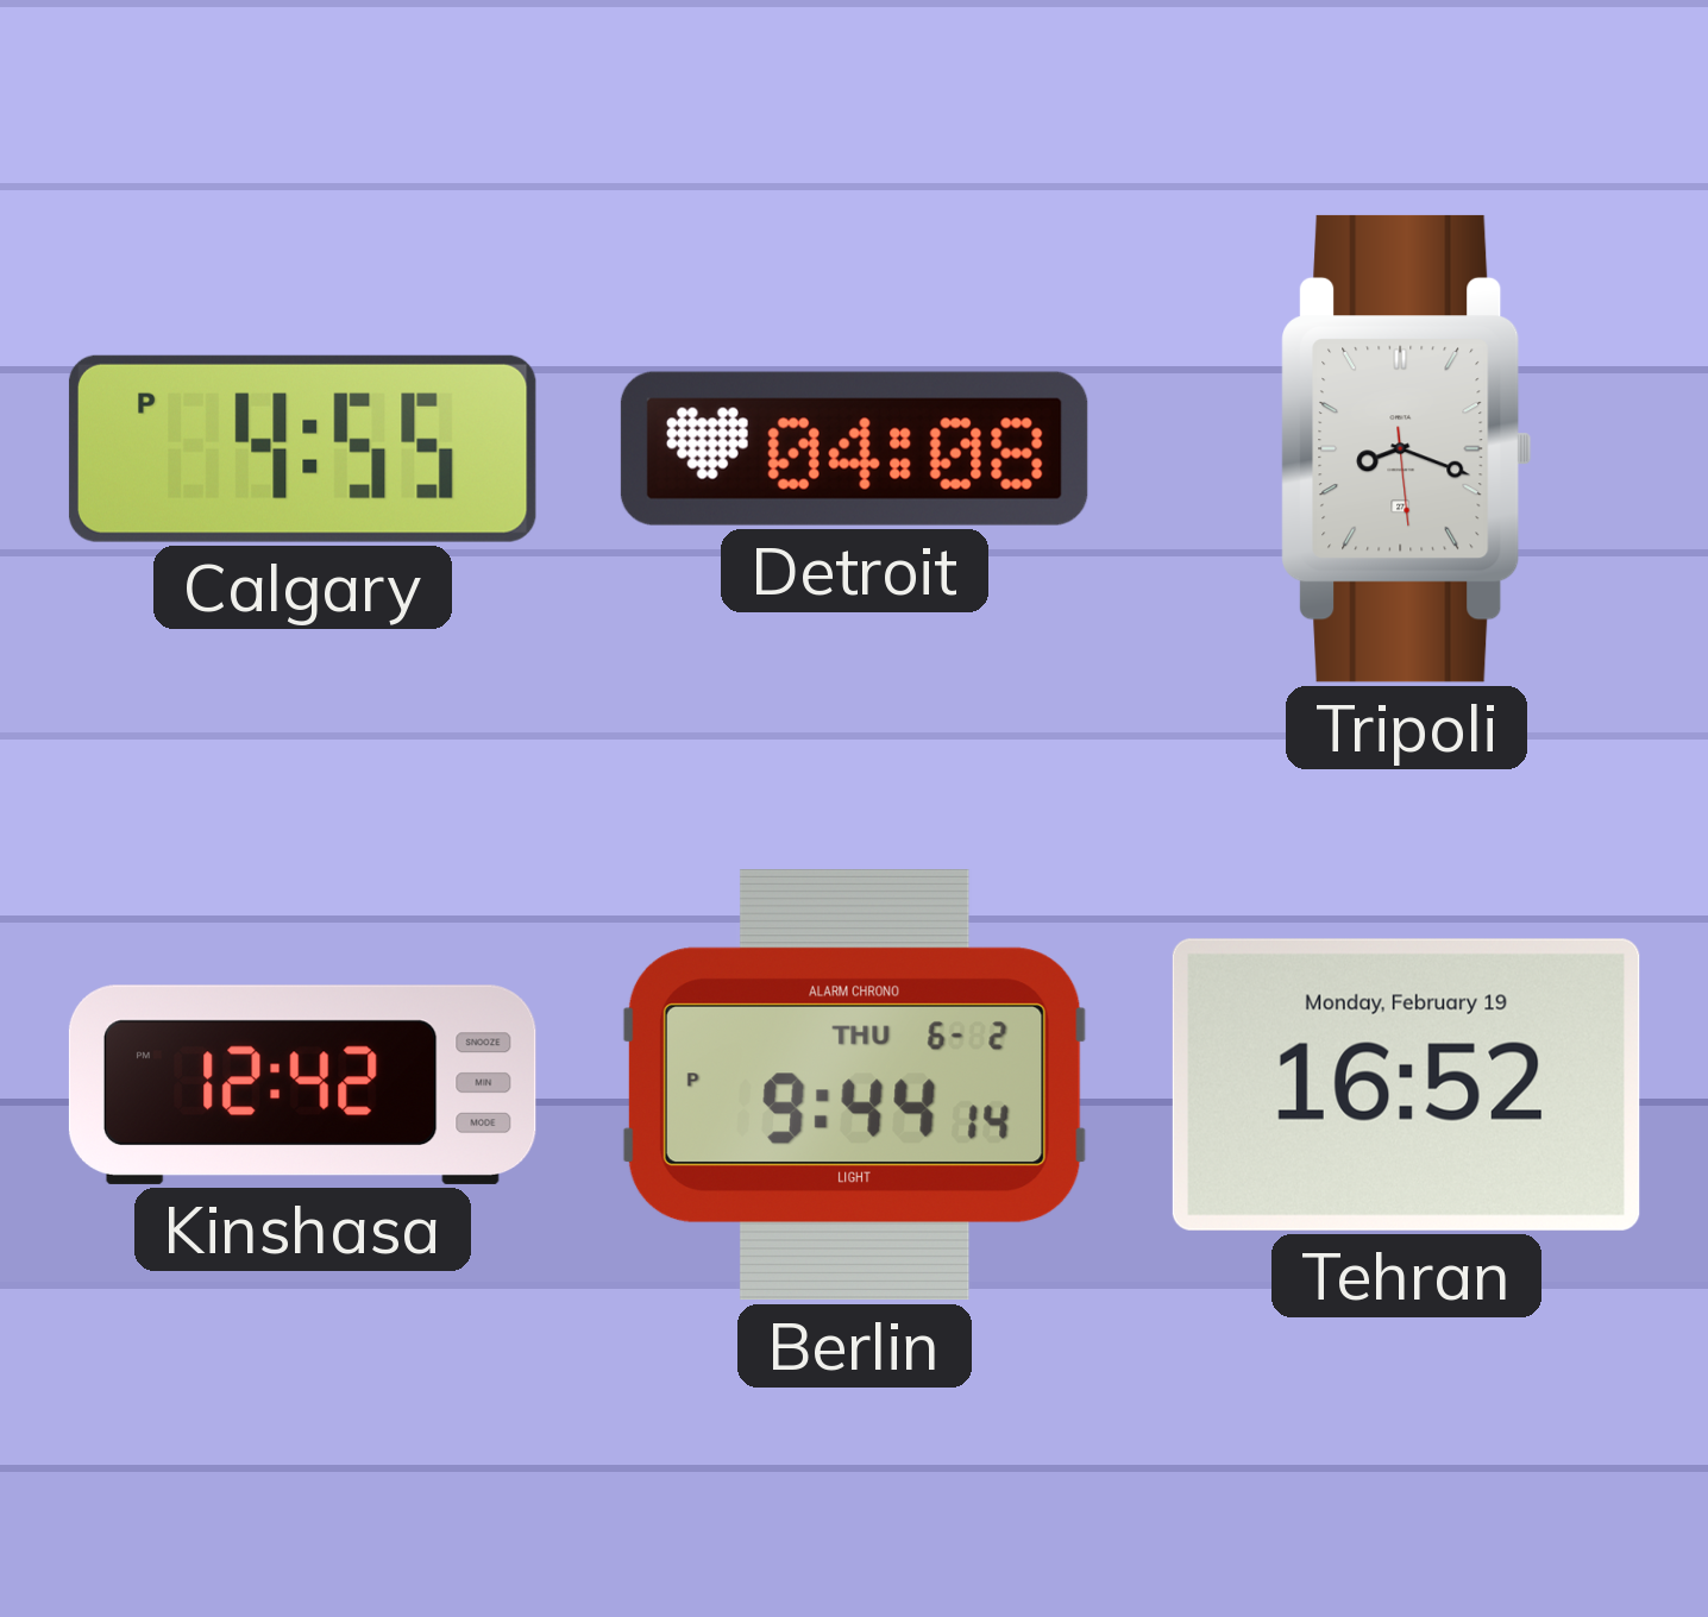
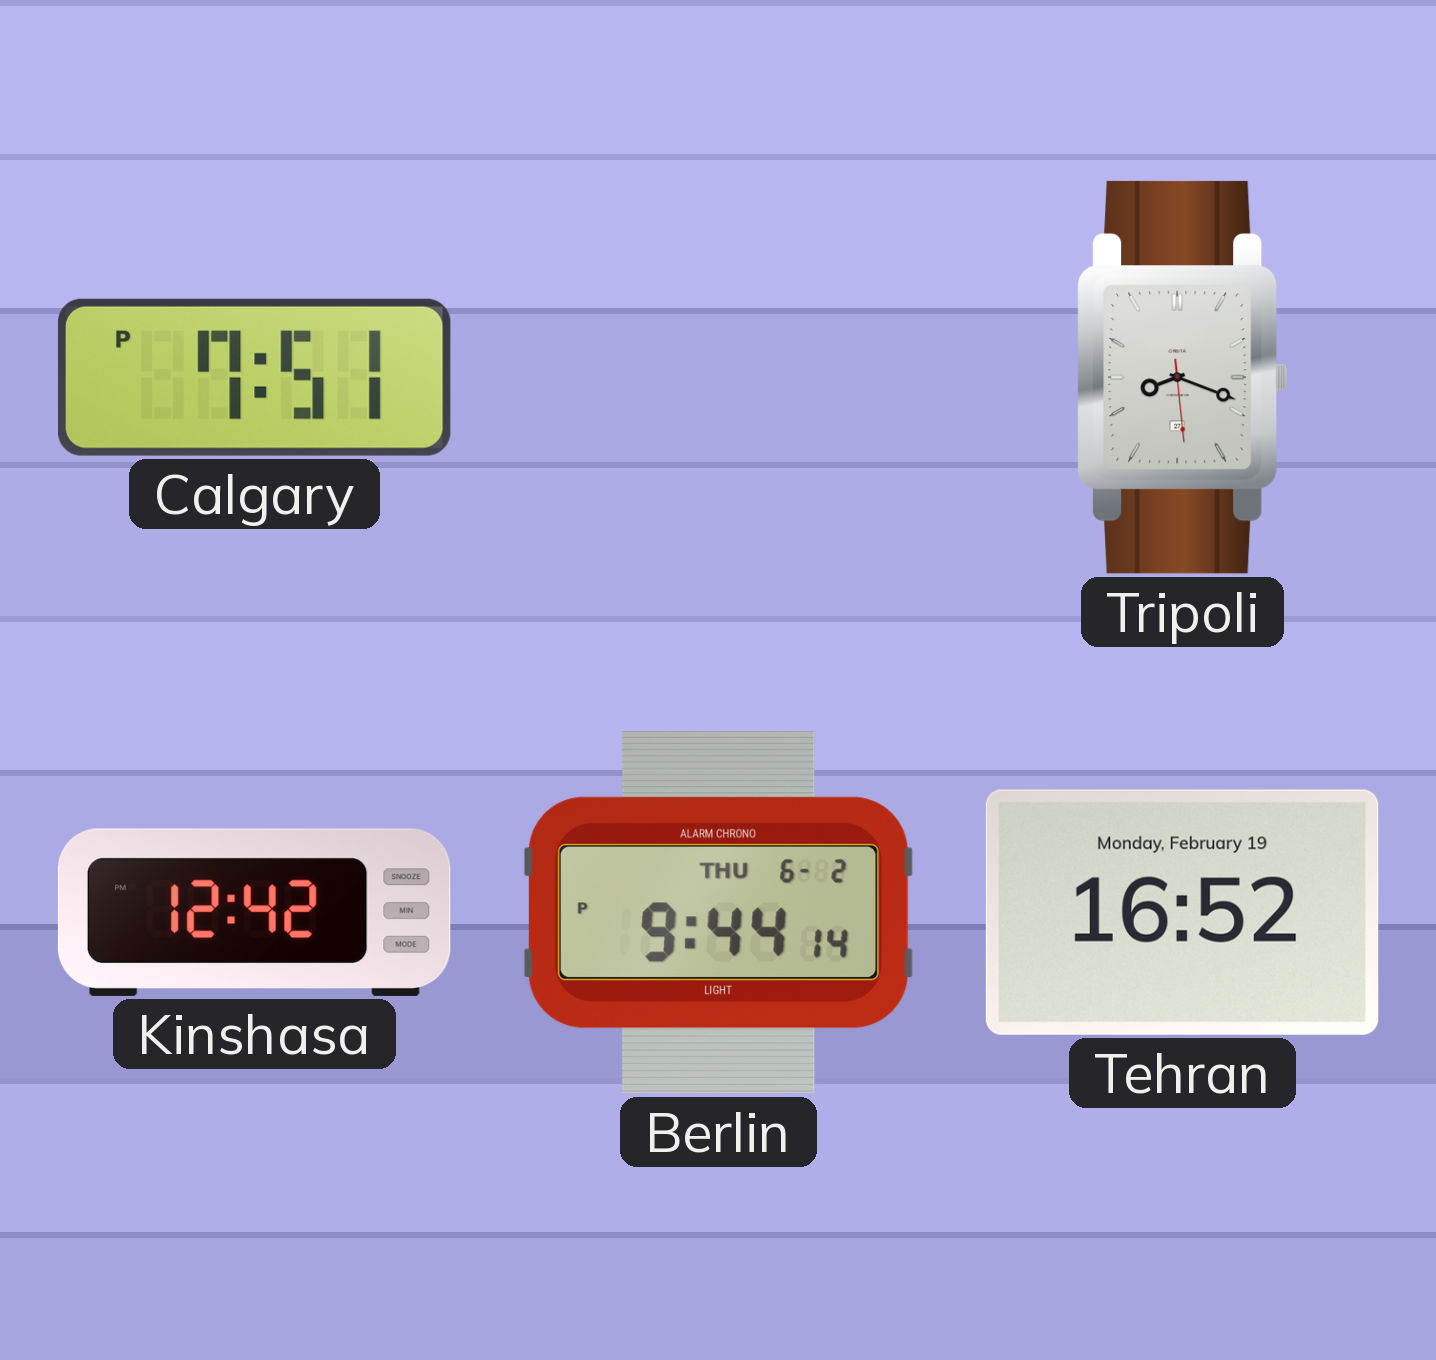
Calgary: 4:55 -> 7:51 (254, 377)
Detroit: 04:08 -> none (854, 448)
